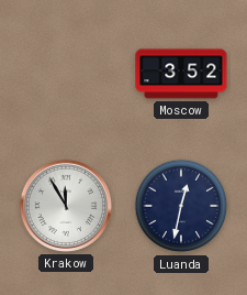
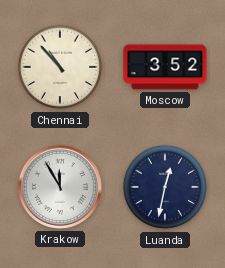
Chennai: none -> 10:53 (60, 67)
